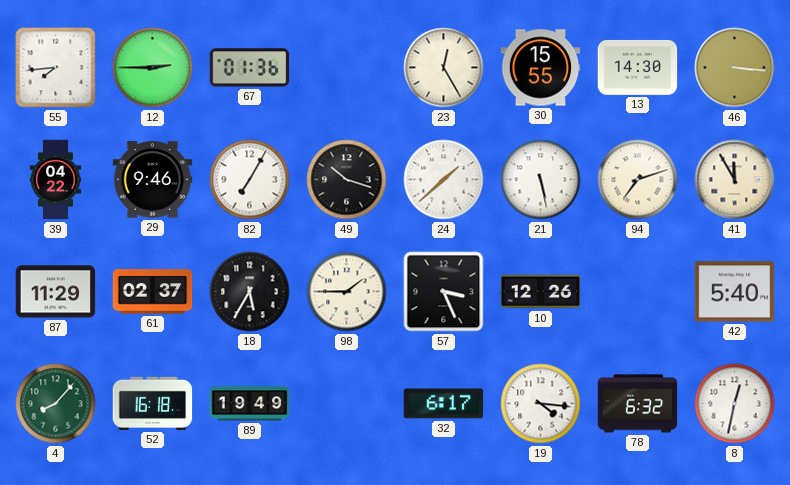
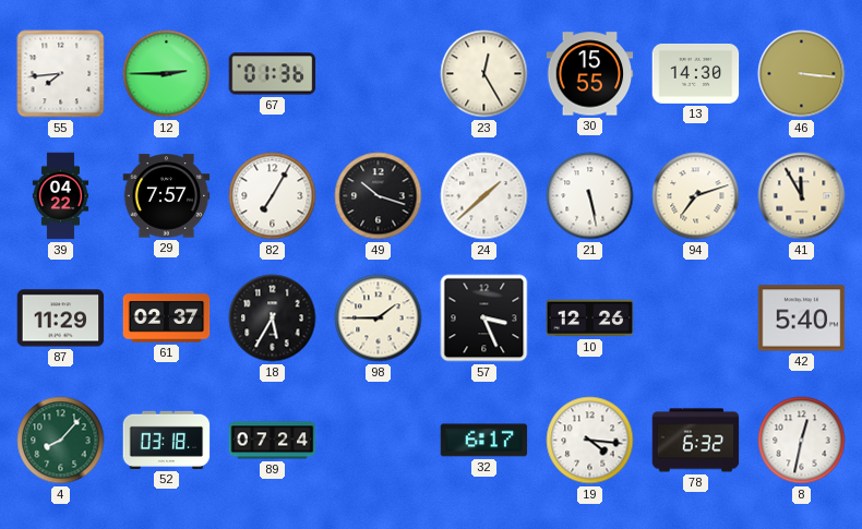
29: 9:46 -> 7:57 (167, 196)
52: 16:18 -> 03:18 (167, 440)
89: 19:49 -> 07:24 (273, 441)
